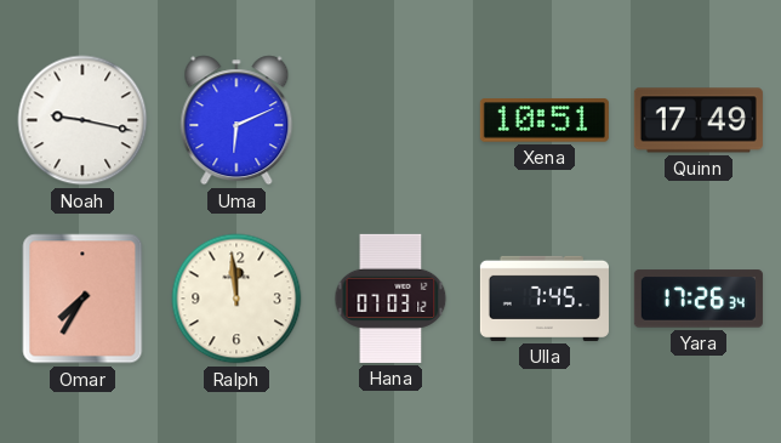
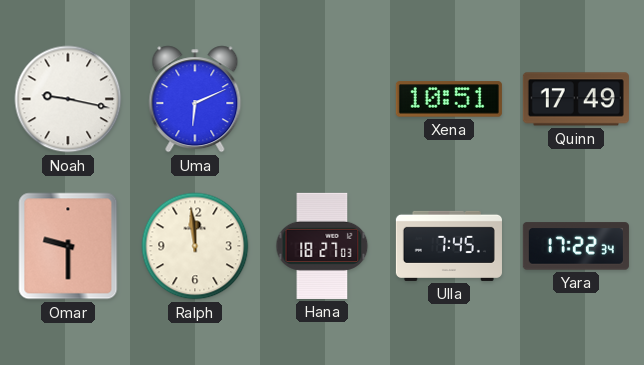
Omar: 7:35 -> 9:30 (68, 246)
Hana: 07:03 -> 18:27 (322, 246)
Yara: 17:26 -> 17:22 (576, 246)
